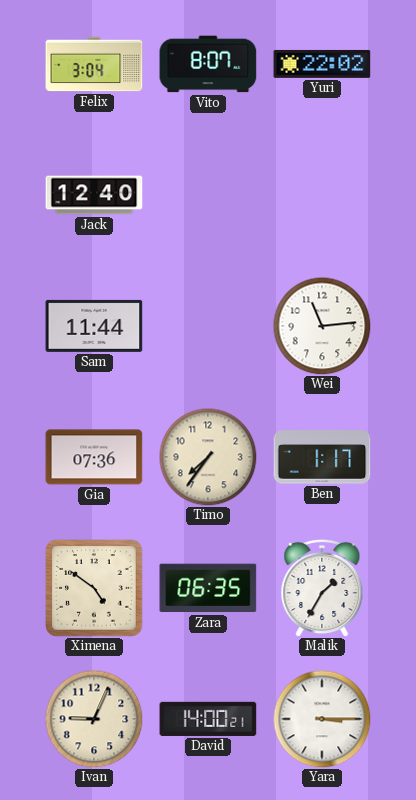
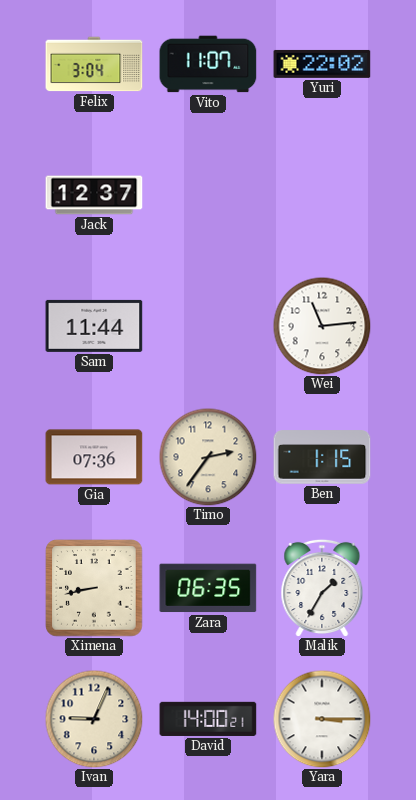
Vito: 8:07 -> 11:07 (208, 64)
Jack: 12:40 -> 12:37 (94, 195)
Timo: 7:36 -> 2:36 (208, 457)
Ben: 1:17 -> 1:15 (322, 457)
Ximena: 4:51 -> 8:43 (94, 588)
